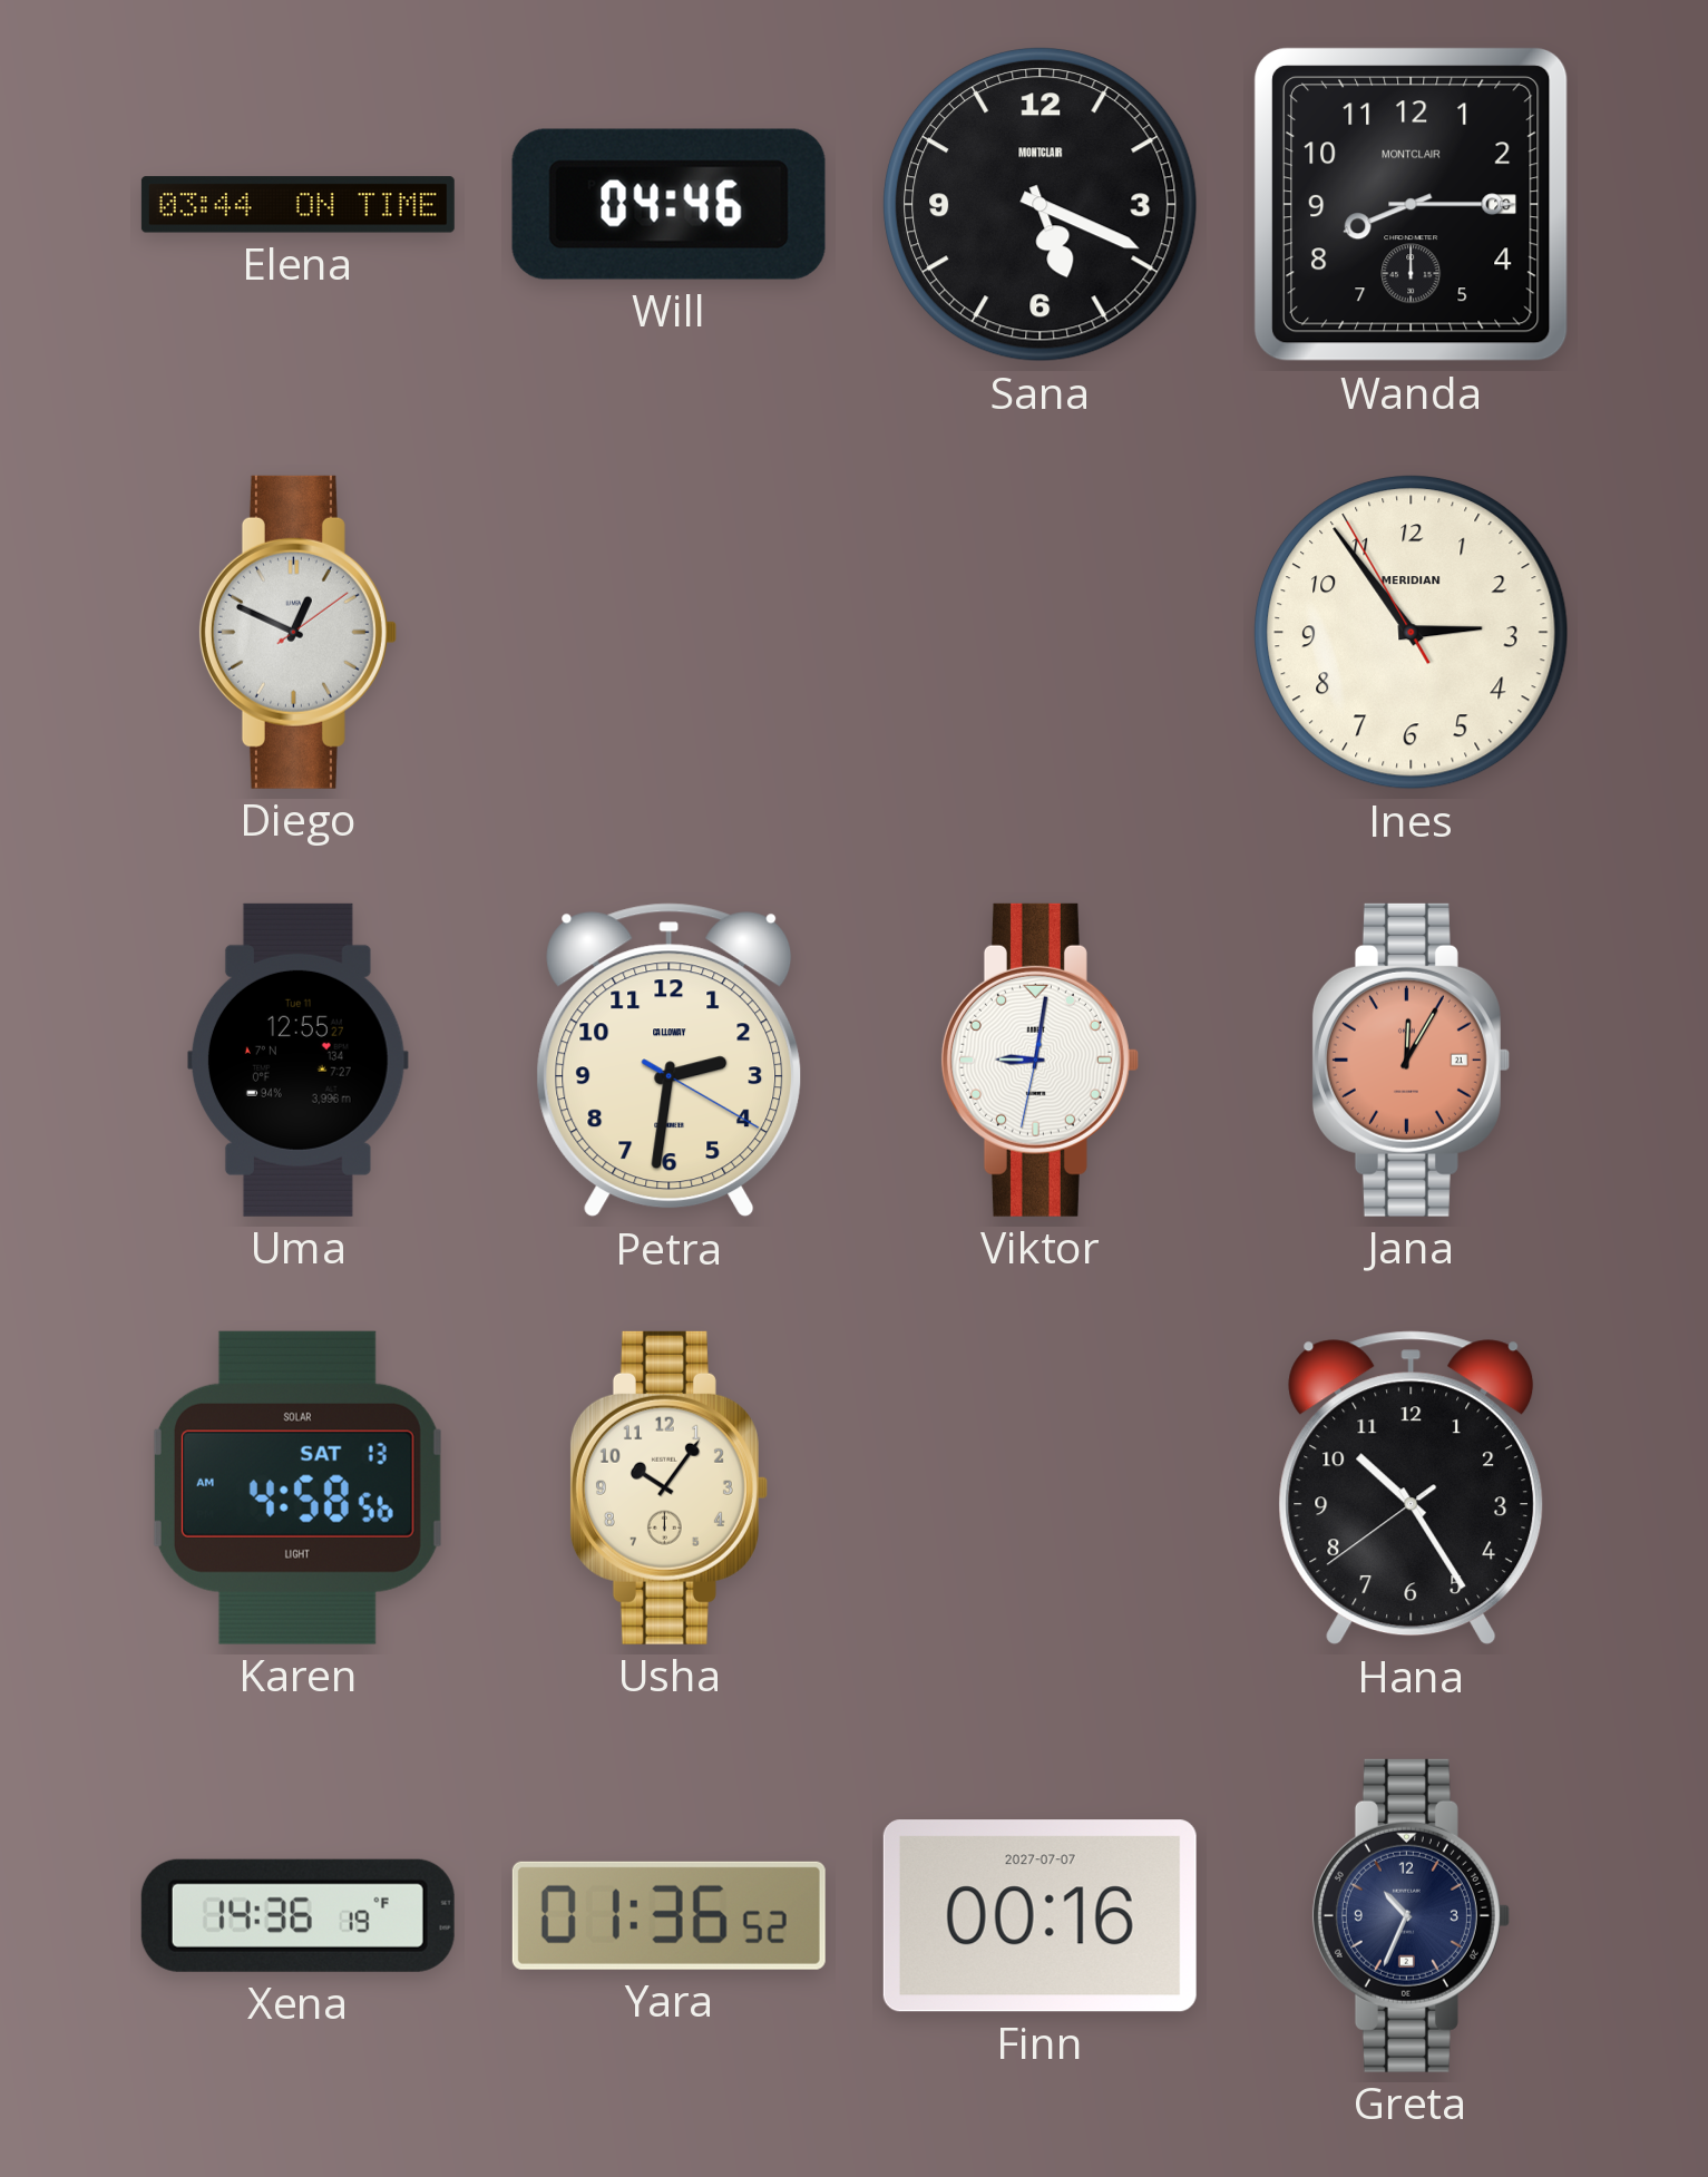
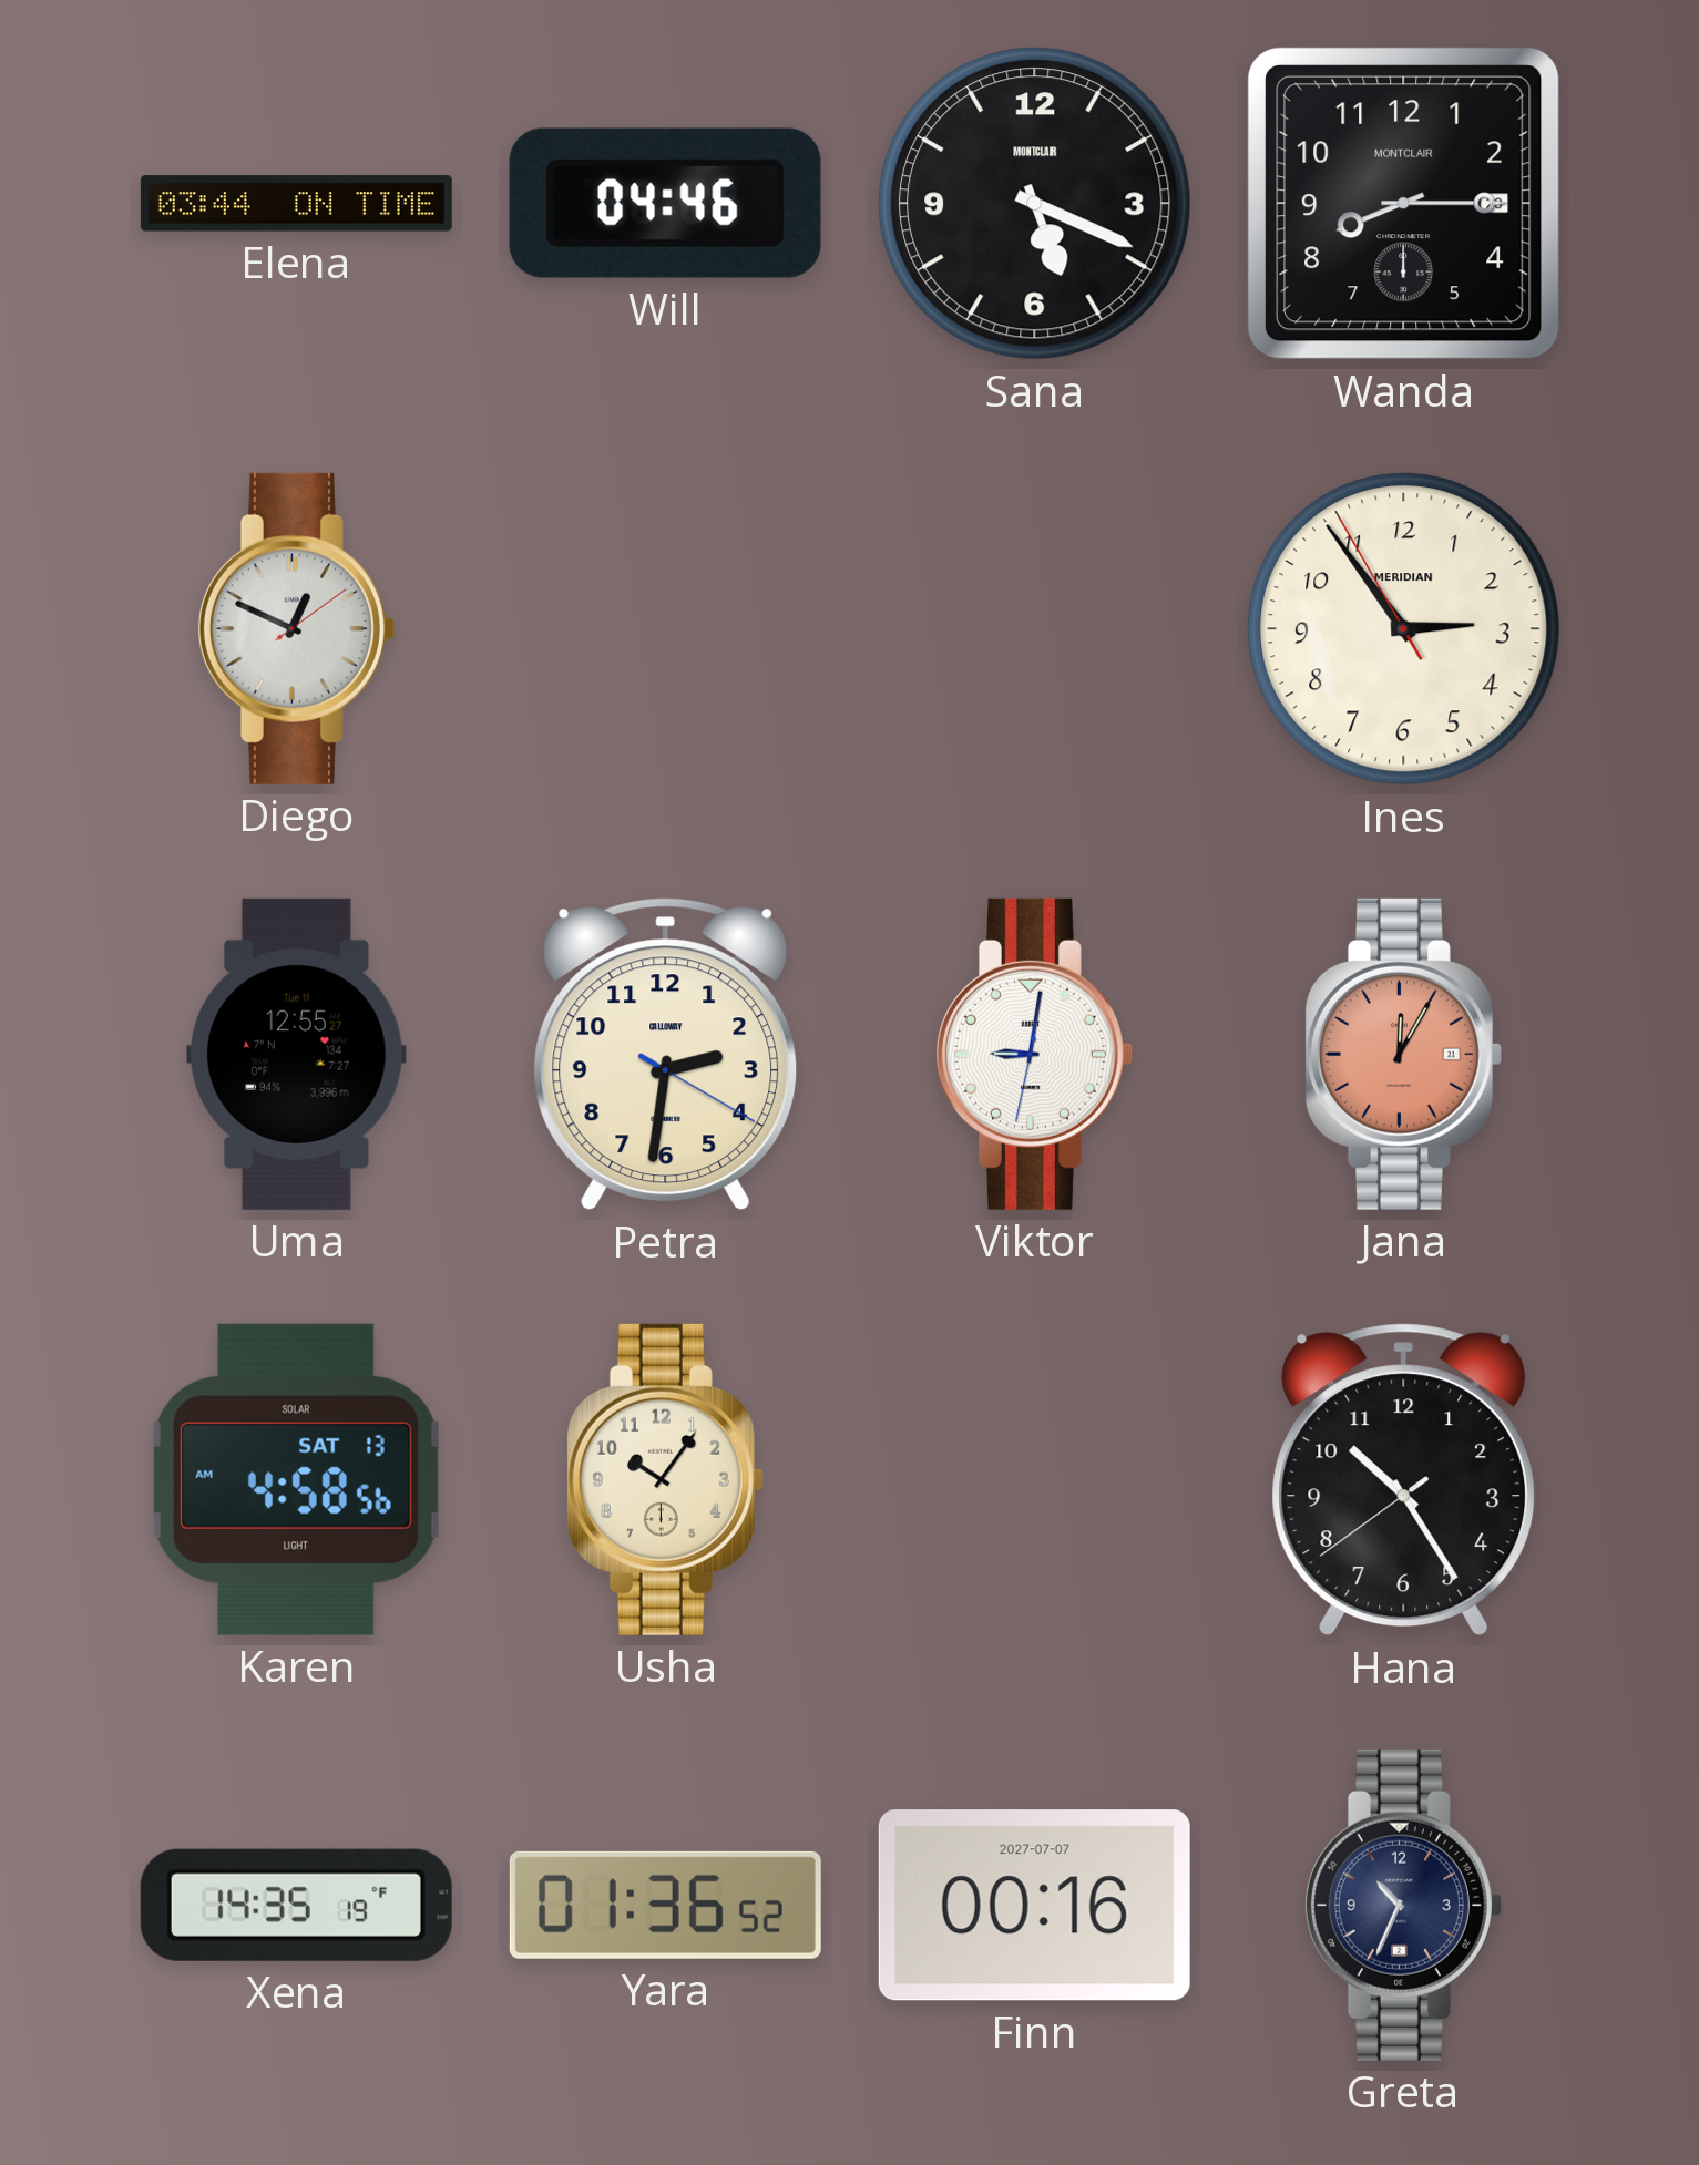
Xena: 14:36 -> 14:35 (296, 1905)
